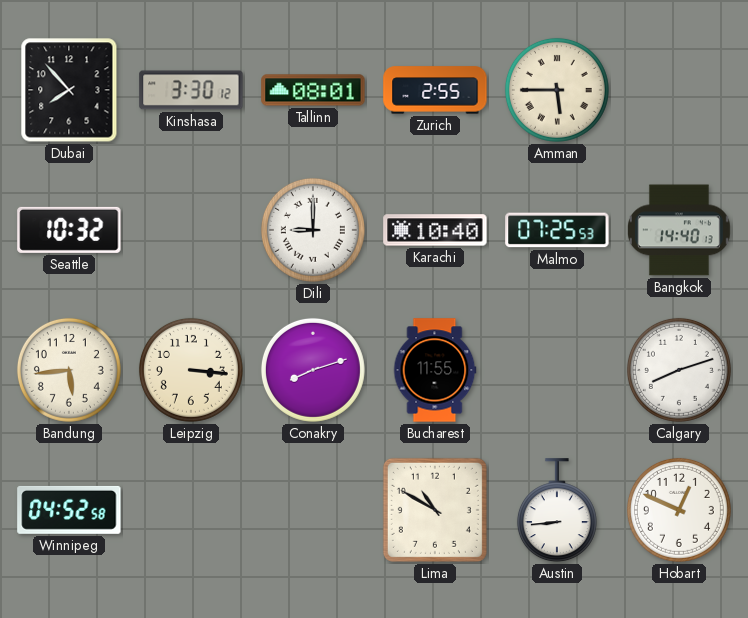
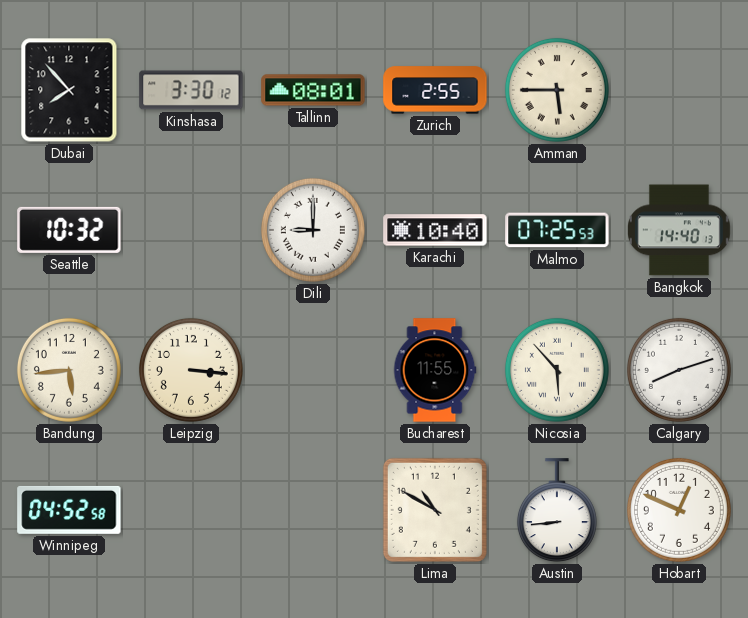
Conakry: 8:12 -> none (313, 370)
Nicosia: none -> 5:53 (557, 370)
